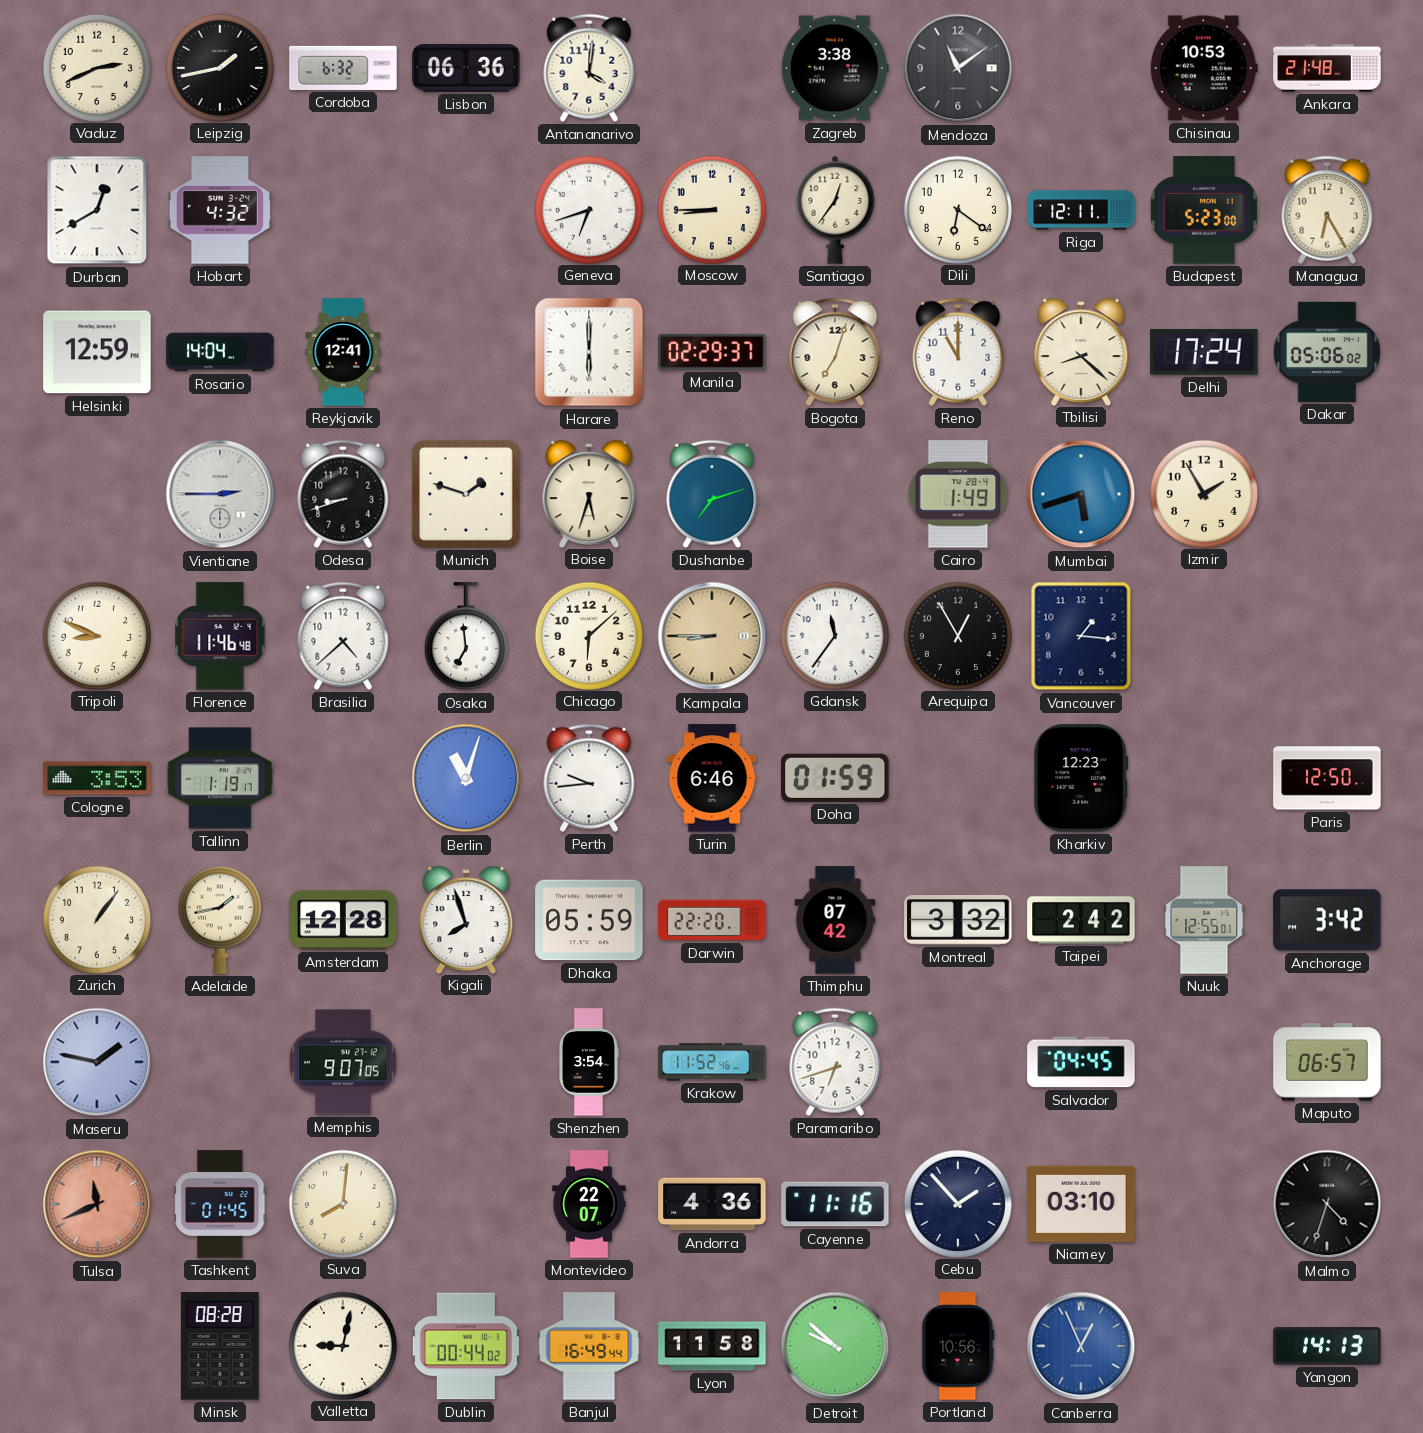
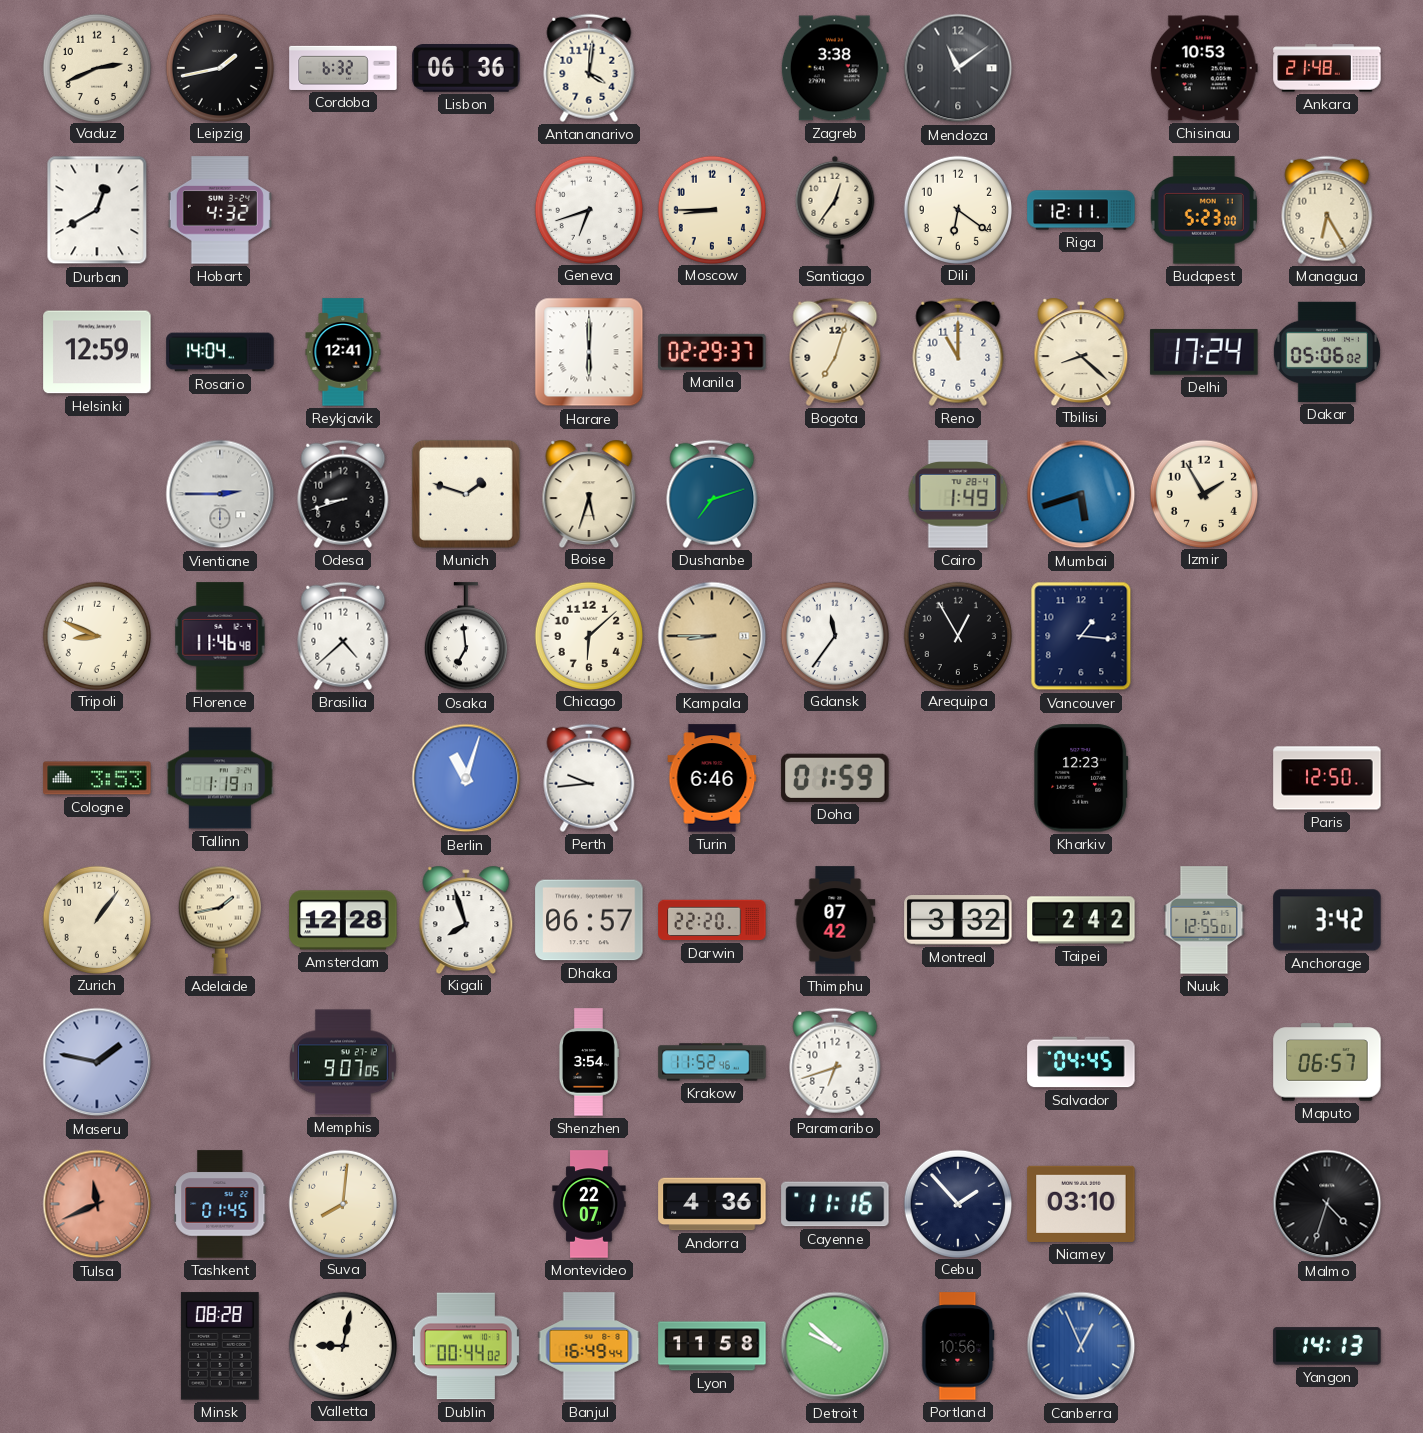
Dhaka: 05:59 -> 06:57 (589, 920)
